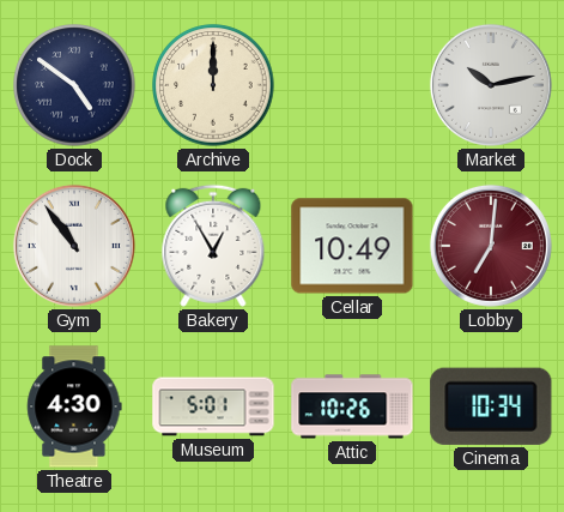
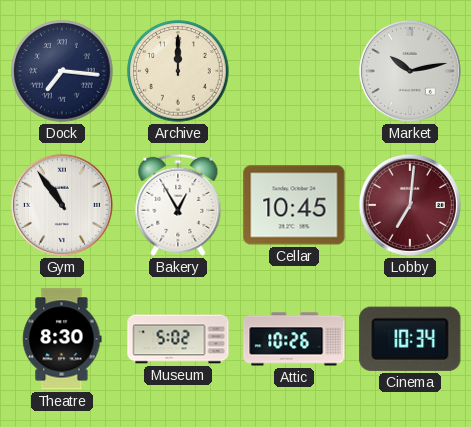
Dock: 4:51 -> 7:16 (62, 71)
Cellar: 10:49 -> 10:45 (294, 205)
Theatre: 4:30 -> 8:30 (62, 339)
Museum: 5:01 -> 5:02 (178, 339)
